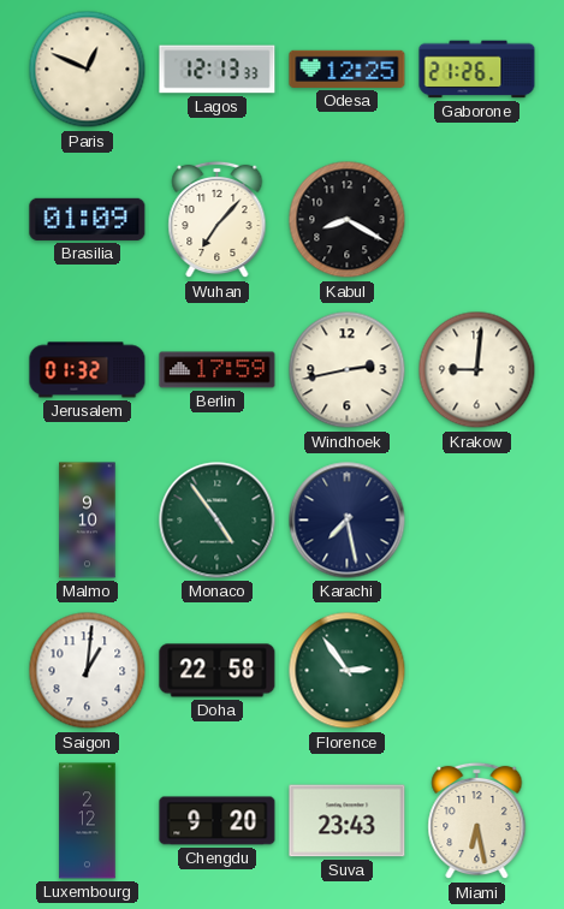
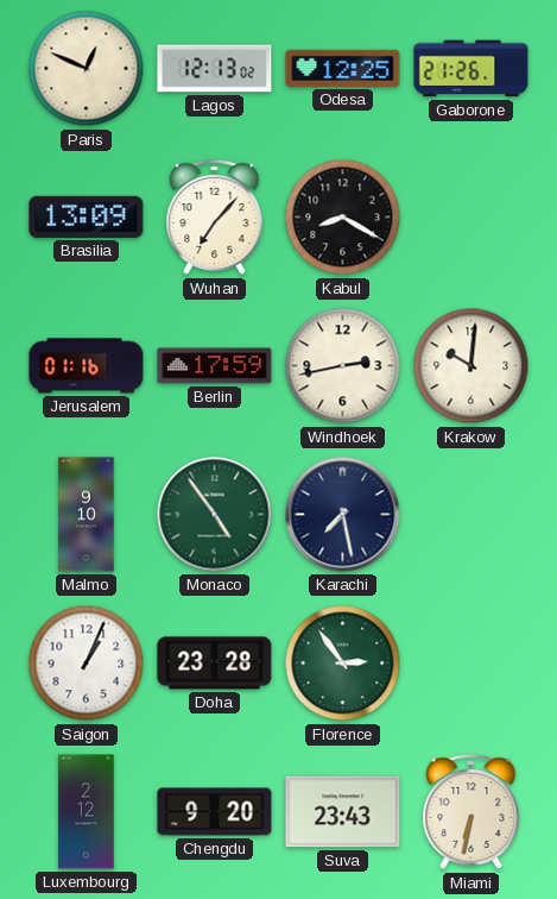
Lagos: 12:13:33 -> 12:13:02 (215, 69)
Brasilia: 01:09 -> 13:09 (87, 216)
Jerusalem: 01:32 -> 01:16 (87, 366)
Krakow: 9:01 -> 10:01 (471, 366)
Saigon: 1:01 -> 1:04 (87, 664)
Doha: 22:58 -> 23:28 (215, 664)
Miami: 6:28 -> 6:32 (471, 812)
